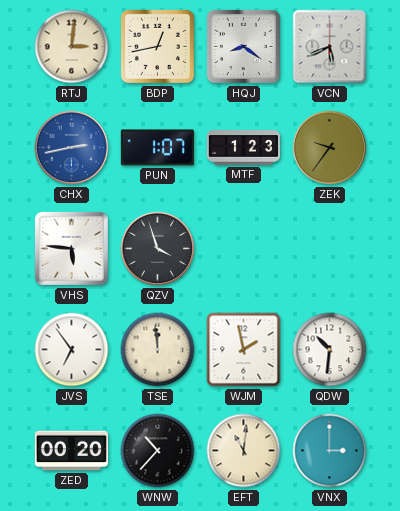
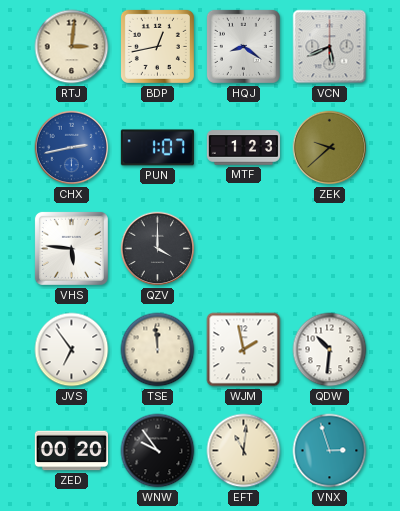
ZEK: 9:36 -> 9:38 (330, 148)
QZV: 3:57 -> 4:00 (158, 249)
WNW: 10:37 -> 9:54 (158, 451)
VNX: 3:00 -> 2:57 (330, 451)
